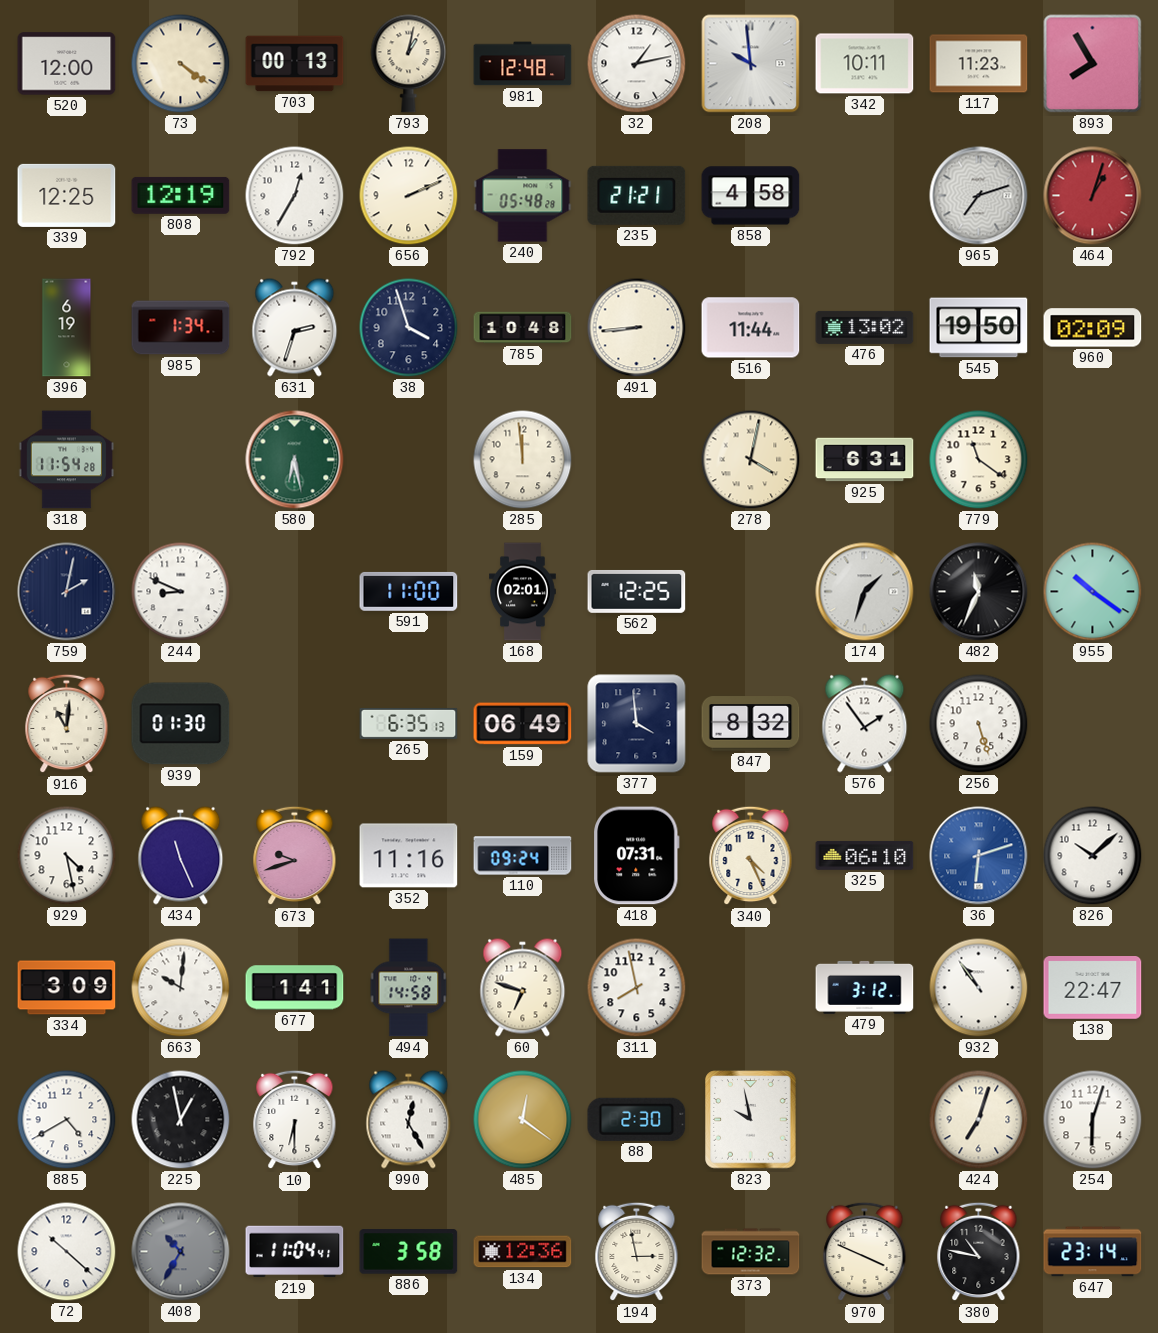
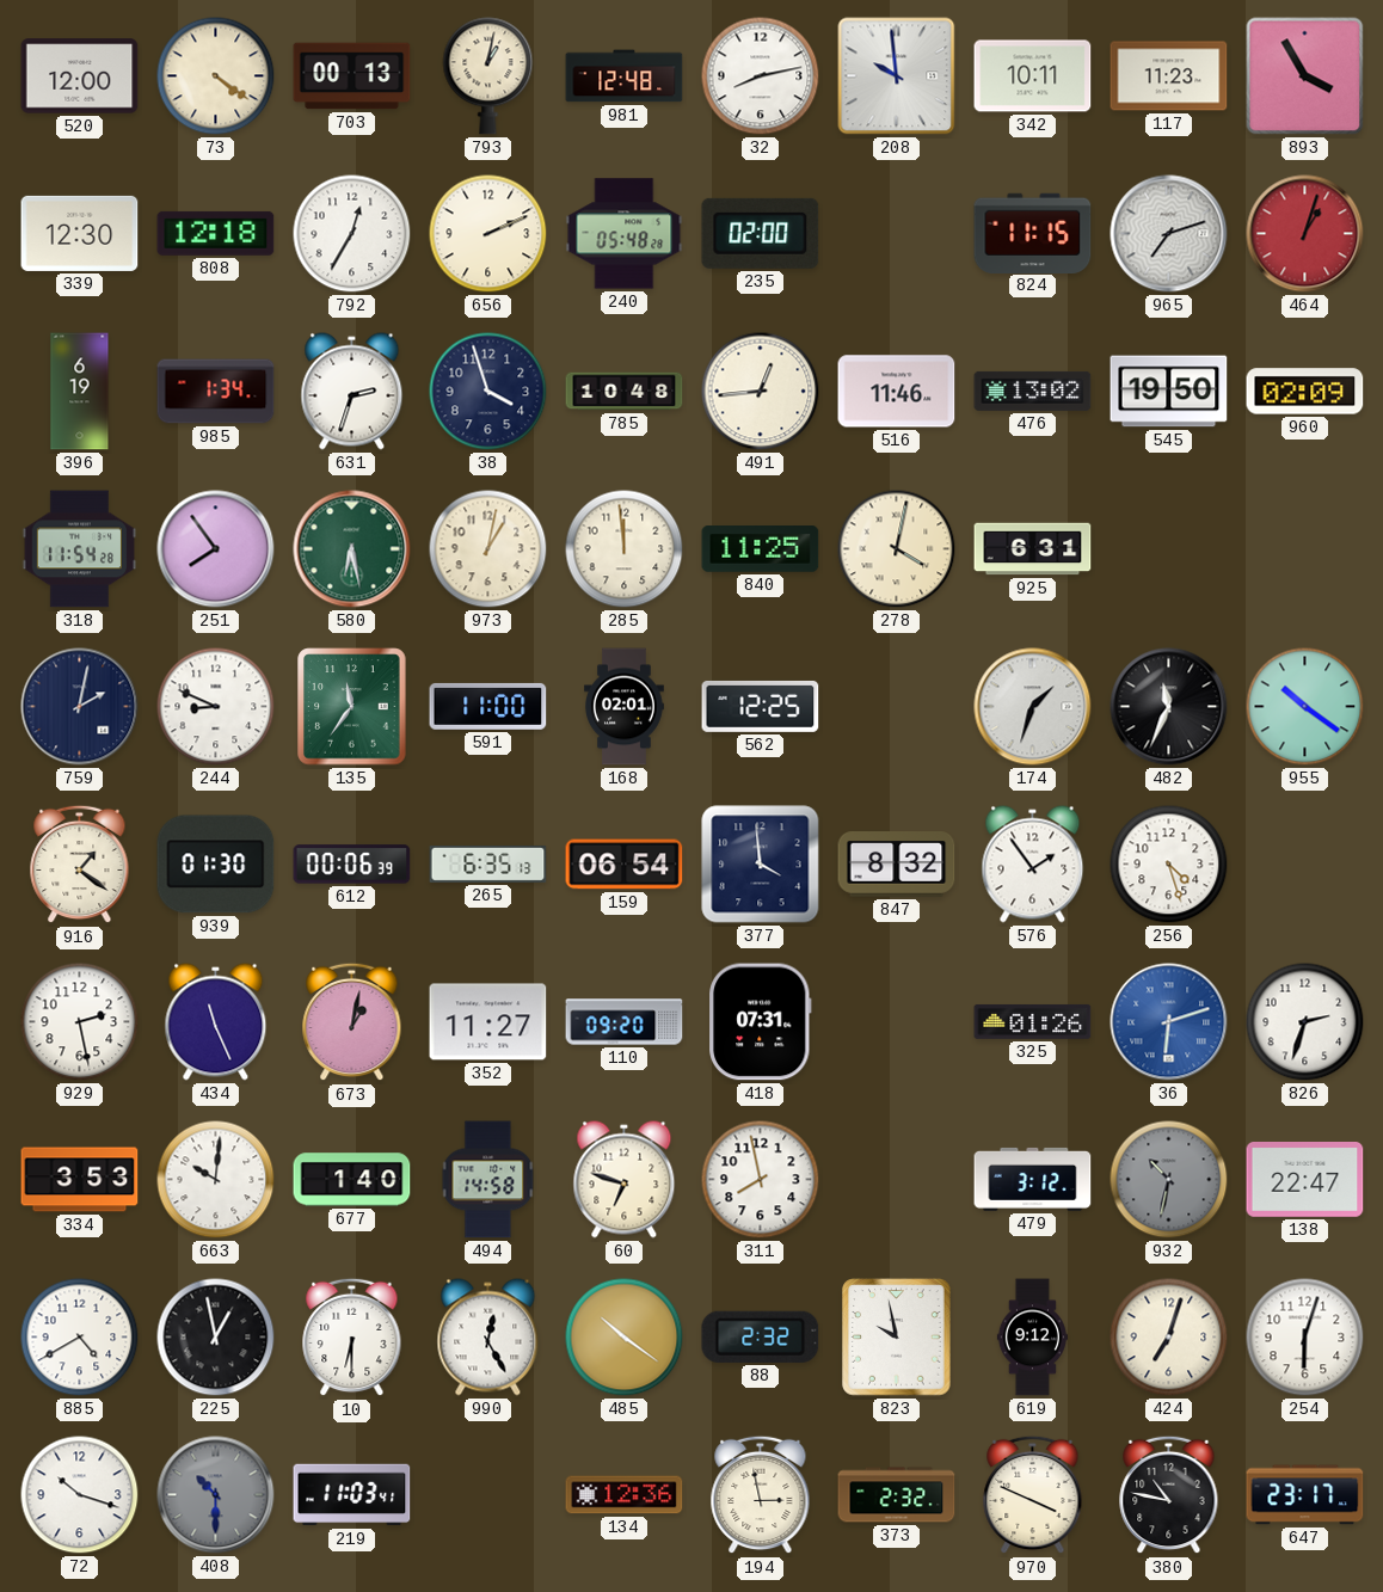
32: 1:13 -> 8:13 (761, 76)
893: 7:55 -> 3:55 (1305, 76)
339: 12:25 -> 12:30 (80, 233)
808: 12:19 -> 12:18 (216, 233)
235: 21:21 -> 02:00 (761, 233)
858: 4:58 -> none (751, 196)
824: none -> 11:15 (1033, 233)
491: 8:44 -> 12:44 (761, 392)
516: 11:44 -> 11:46 (897, 392)
251: none -> 7:54 (216, 549)
973: none -> 1:02 (488, 549)
840: none -> 11:25 (761, 549)
779: 11:21 -> none (979, 460)
135: none -> 11:36 (352, 707)
916: 11:01 -> 1:21 (80, 865)
612: none -> 00:06 (352, 865)
159: 06:49 -> 06:54 (625, 865)
256: 5:27 -> 4:27 (1169, 865)
929: 4:28 -> 2:28 (80, 1022)
673: 9:42 -> 1:02 (352, 1022)
352: 11:16 -> 11:27 (488, 1022)
110: 09:24 -> 09:20 (625, 1022)
340: 4:26 -> none (751, 856)
325: 06:10 -> 01:26 (1033, 1021)
826: 10:08 -> 2:33 (1305, 1022)
334: 3:09 -> 3:53 (80, 1180)
677: 1:41 -> 1:40 (352, 1180)
932: 10:54 -> 10:32 (1169, 1180)
932 dial: white -> grey (1169, 1180)
485: 12:21 -> 10:21 (625, 1338)
88: 2:30 -> 2:32 (761, 1336)
619: none -> 9:12 (1032, 1338)
72: 10:22 -> 10:18 (80, 1495)
408: 10:35 -> 10:30 (216, 1495)
219: 11:04 -> 11:03 (352, 1495)
886: 3:58 -> none (409, 1252)
373: 12:32 -> 2:32 (897, 1495)
647: 23:14 -> 23:17 (1305, 1495)
